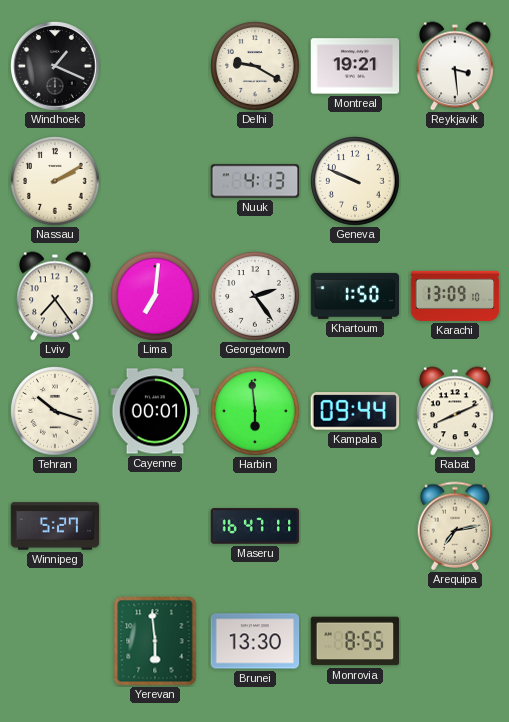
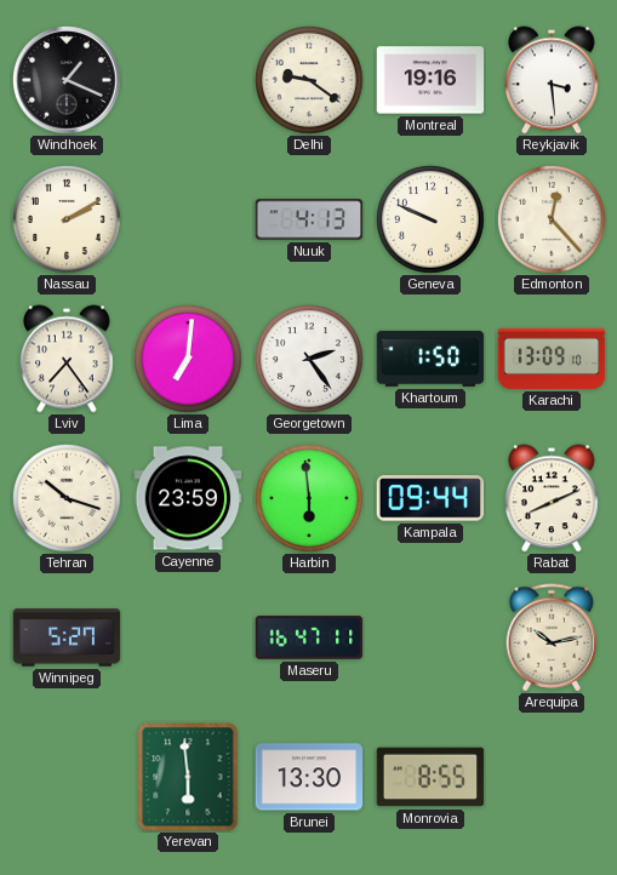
Delhi: 9:20 -> 9:21 (310, 81)
Montreal: 19:21 -> 19:16 (430, 80)
Edmonton: none -> 12:23 (553, 221)
Cayenne: 00:01 -> 23:59 (188, 498)
Arequipa: 7:13 -> 10:13 (552, 637)
